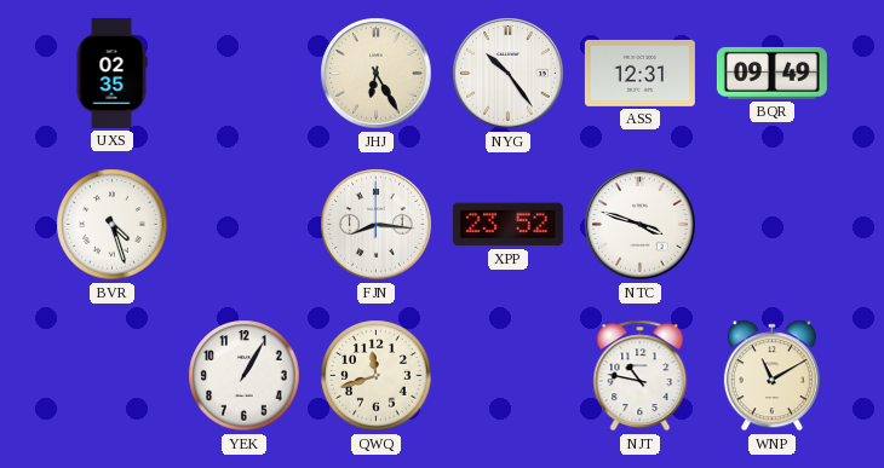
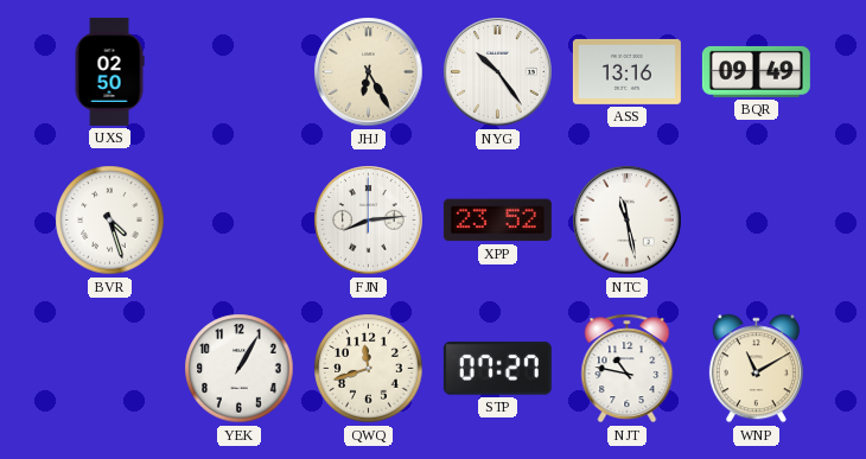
UXS: 02:35 -> 02:50 (109, 71)
ASS: 12:31 -> 13:16 (626, 71)
FJN: 8:16 -> 8:14 (369, 221)
NTC: 3:48 -> 11:28 (628, 221)
STP: none -> 07:27 (497, 369)
